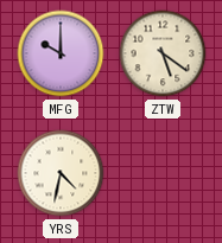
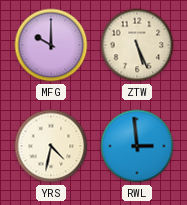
ZTW: 5:21 -> 5:26 (137, 45)
RWL: none -> 2:59 (137, 146)
